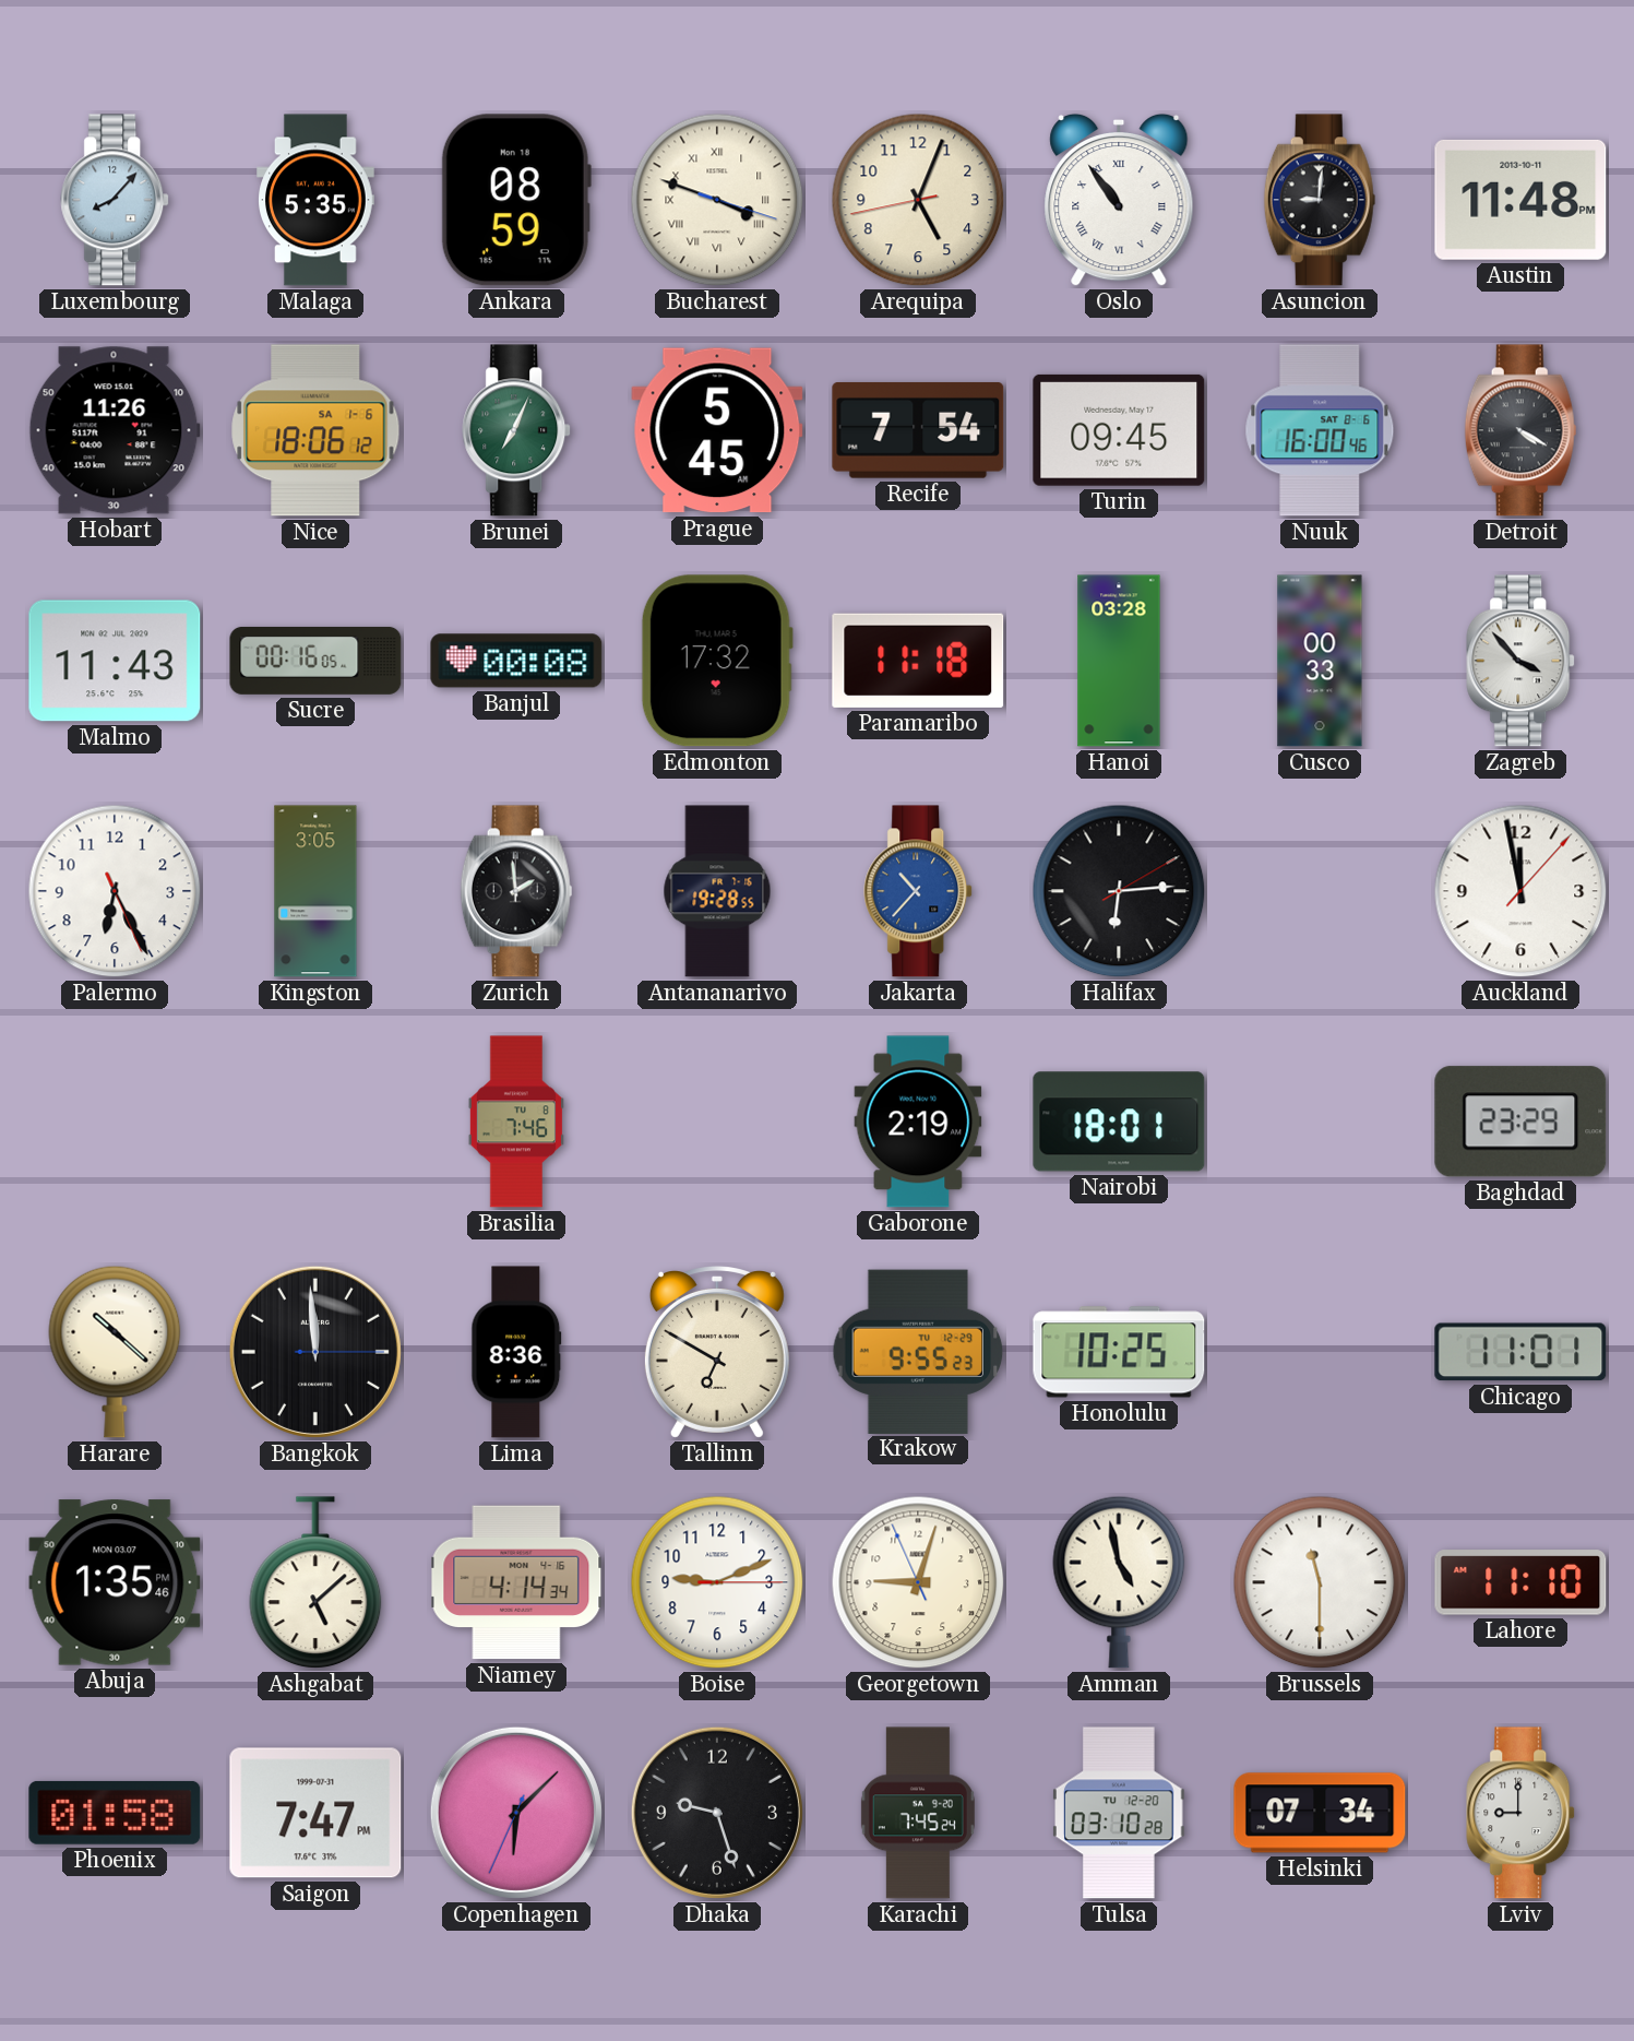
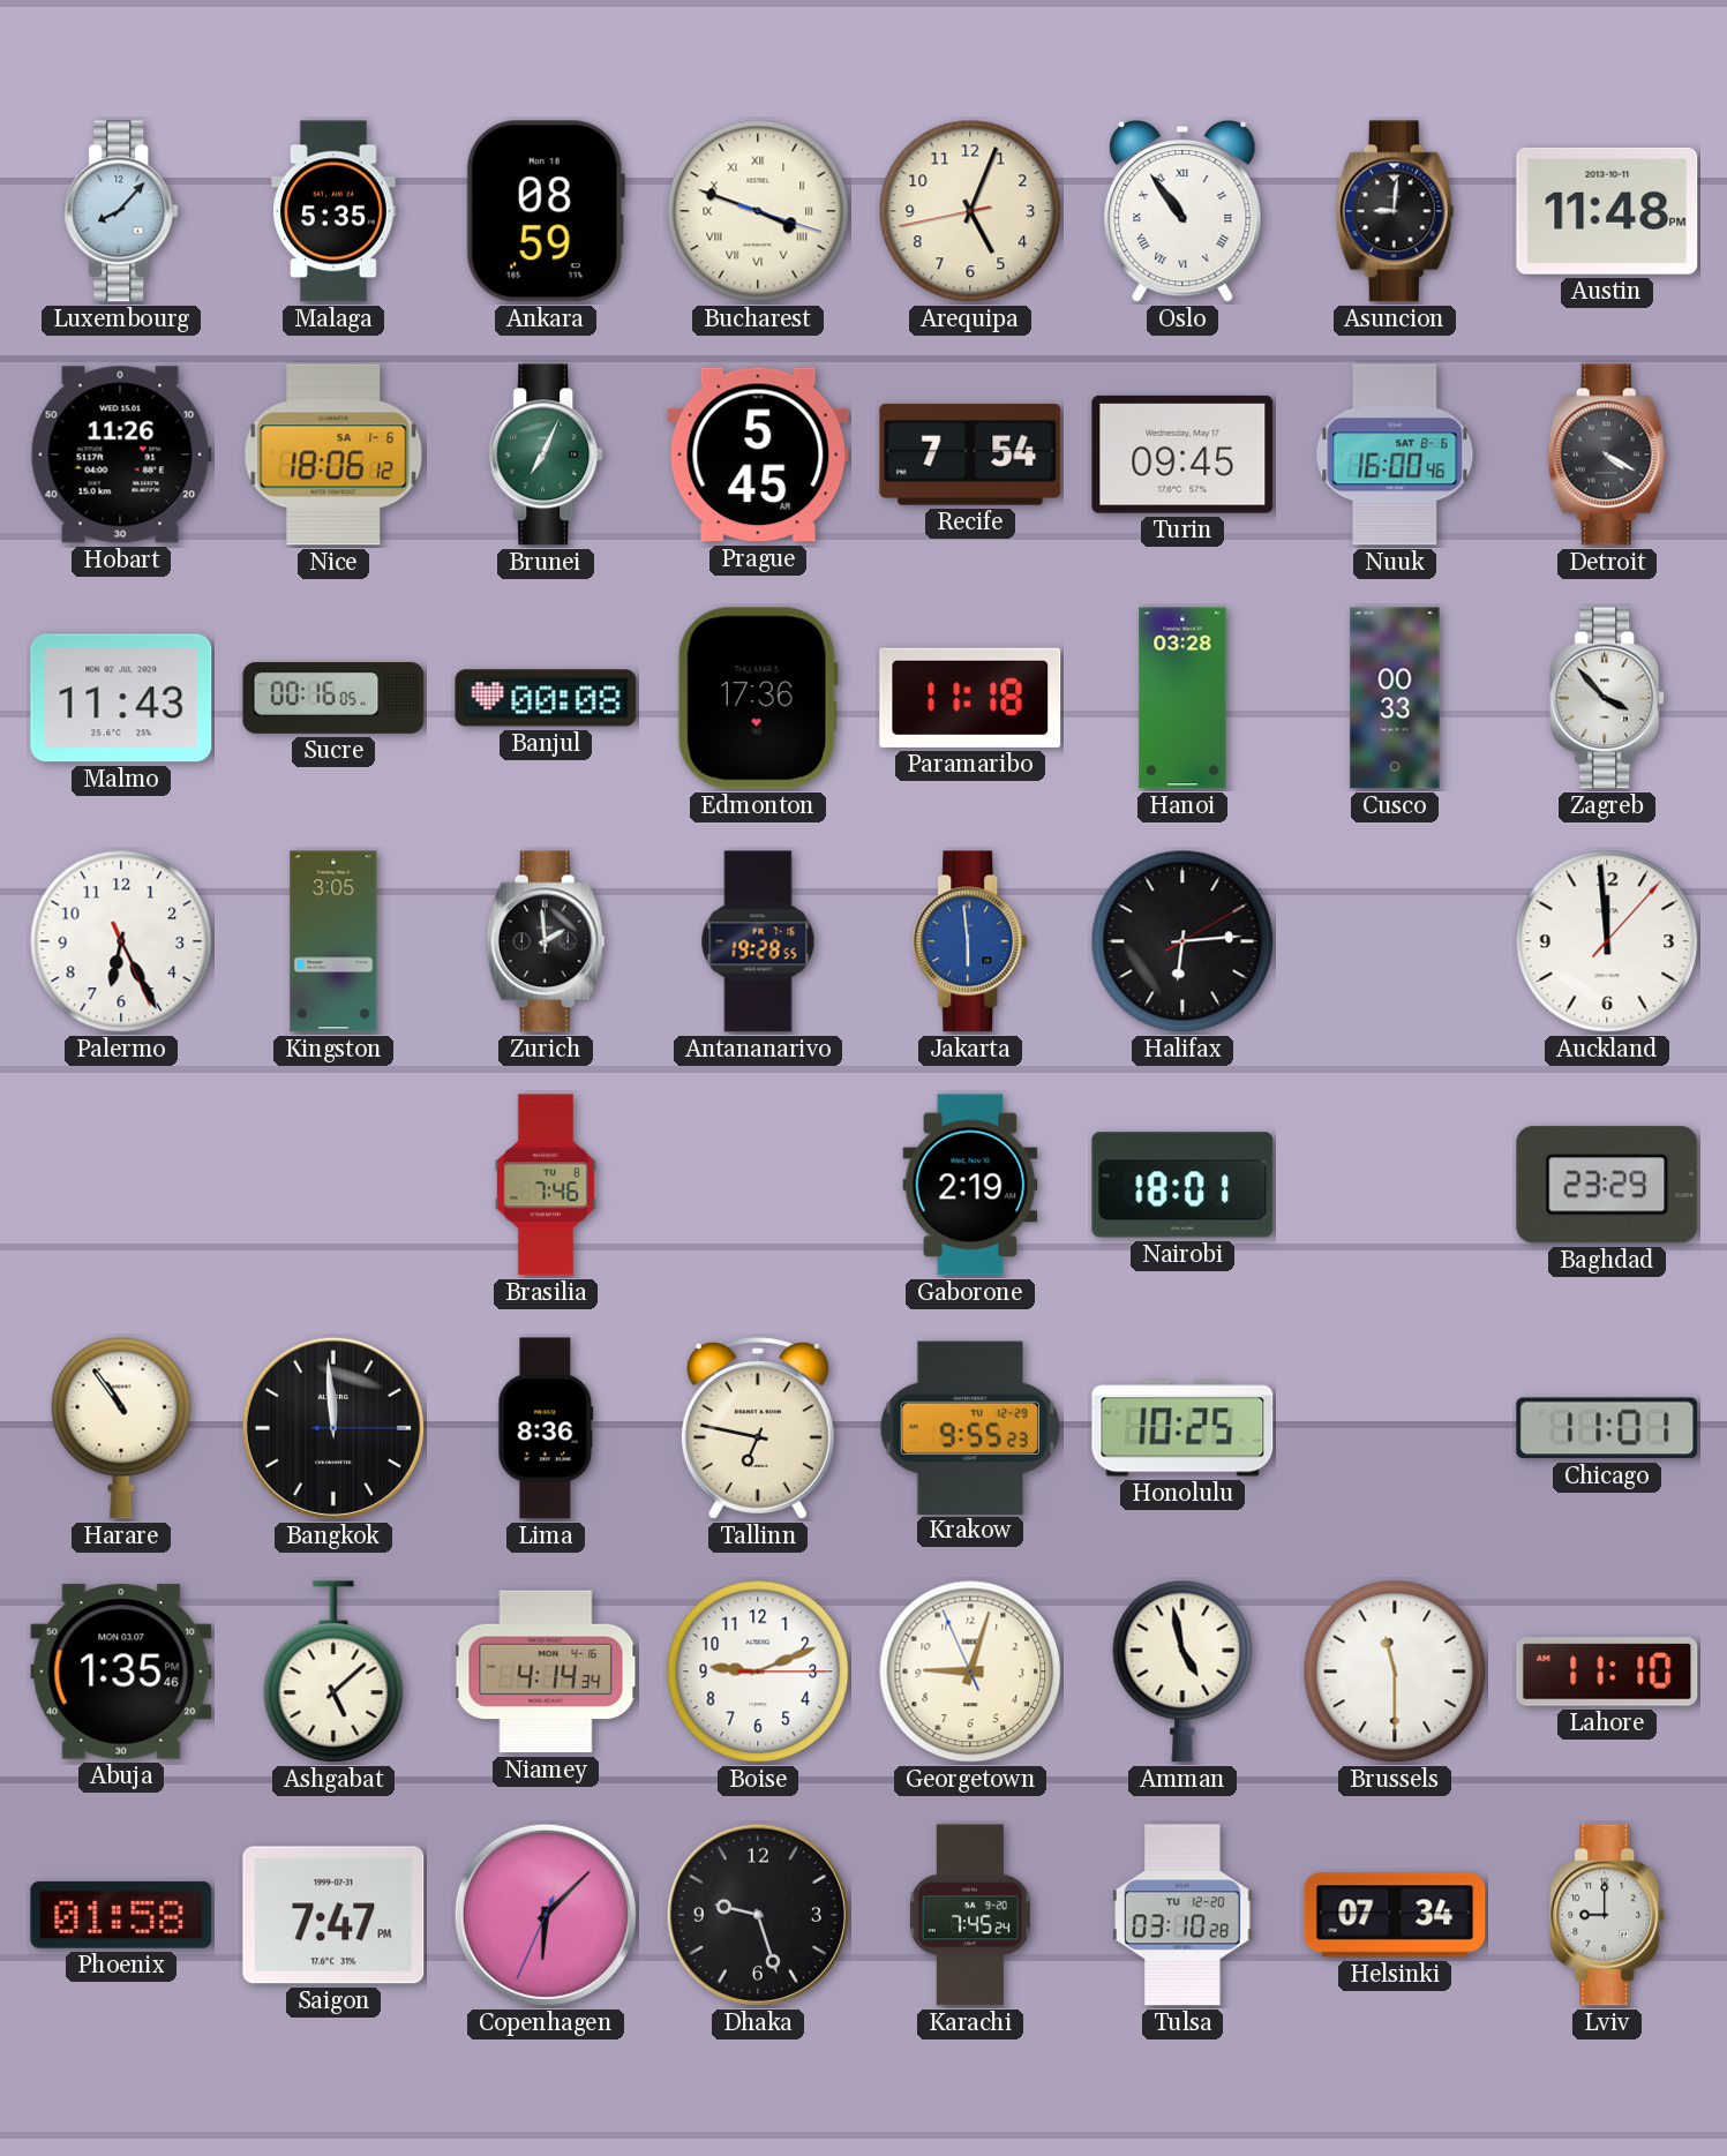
Edmonton: 17:32 -> 17:36 (758, 698)
Jakarta: 10:37 -> 5:59 (971, 941)
Auckland: 11:58 -> 11:59 (1607, 941)
Harare: 10:22 -> 10:54 (121, 1428)
Tallinn: 6:50 -> 6:47 (758, 1429)
